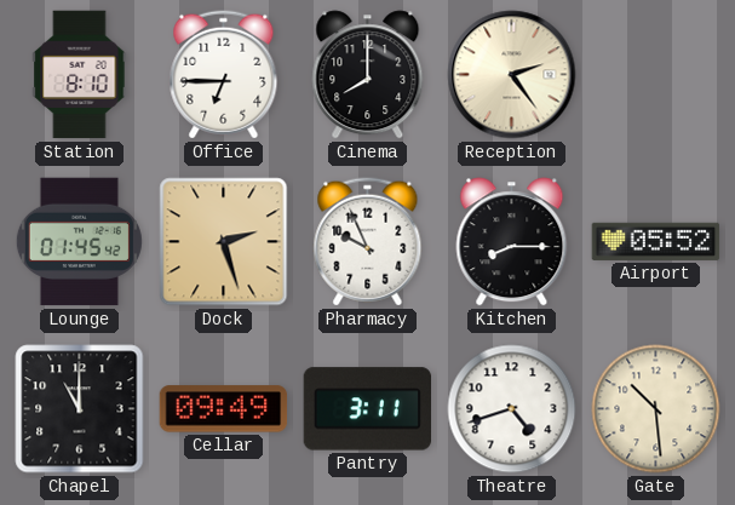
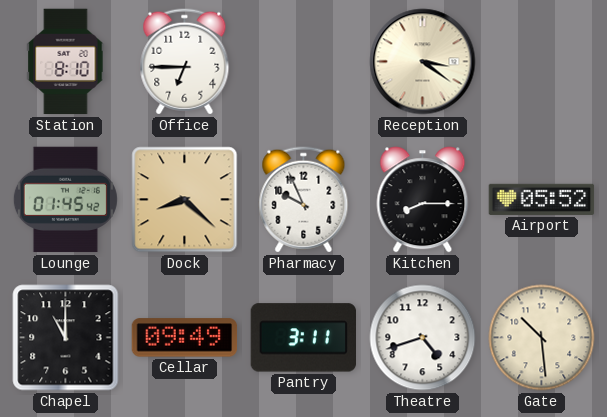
Cinema: 8:00 -> none (368, 75)
Reception: 2:24 -> 3:21 (423, 62)
Dock: 2:27 -> 8:22 (185, 200)
